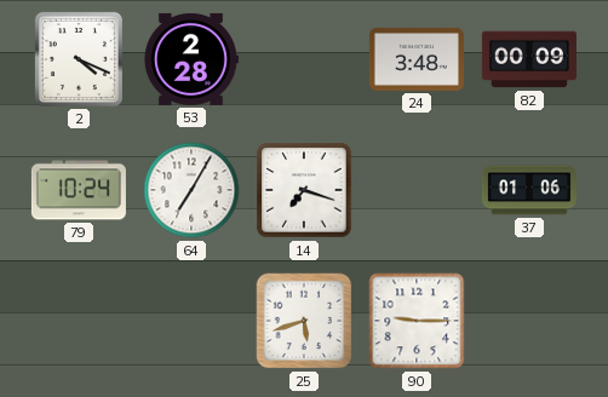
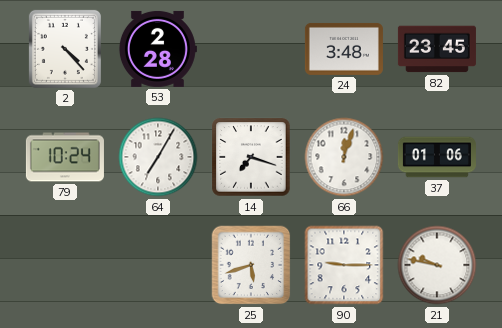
2: 4:19 -> 4:23 (65, 49)
82: 00:09 -> 23:45 (437, 49)
66: none -> 12:03 (344, 157)
21: none -> 9:47 (437, 265)
